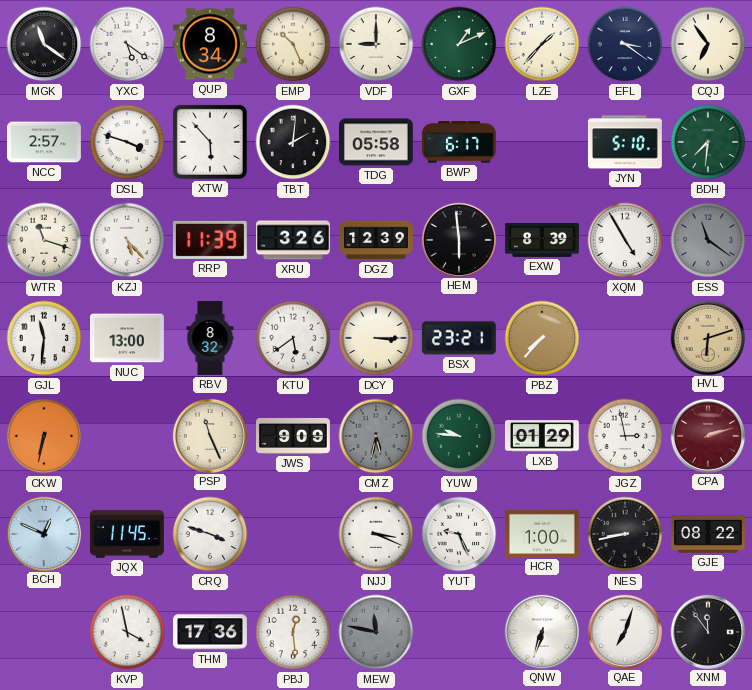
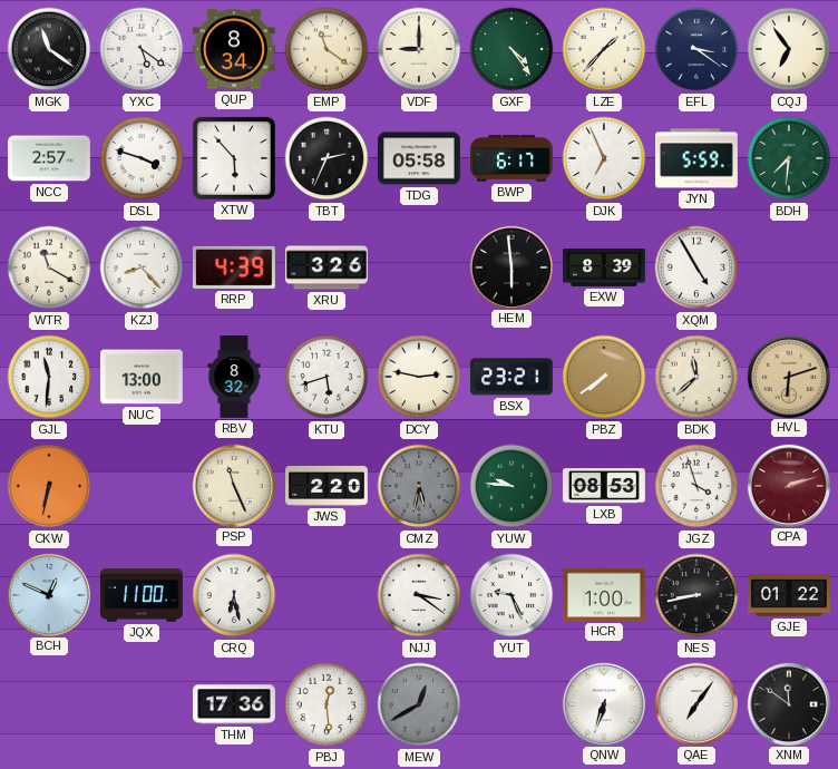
EMP: 10:26 -> 11:21 (327, 49)
GXF: 1:11 -> 4:24 (511, 49)
TBT: 2:01 -> 2:34 (327, 158)
DJK: none -> 6:56 (604, 158)
JYN: 5:10 -> 5:59 (696, 158)
WTR: 11:18 -> 11:20 (49, 267)
KZJ: 5:23 -> 8:23 (142, 267)
RRP: 11:39 -> 4:39 (234, 267)
DGZ: 12:39 -> none (377, 240)
ESS: 11:21 -> none (708, 240)
KTU: 5:39 -> 5:42 (327, 377)
DCY: 3:15 -> 2:47 (419, 377)
PBZ: 7:37 -> 7:39 (604, 377)
BDK: none -> 11:38 (696, 377)
JWS: 9:09 -> 2:20 (328, 486)
LXB: 01:29 -> 08:53 (604, 486)
JGZ: 2:58 -> 3:57 (696, 486)
JQX: 11:45 -> 11:00 (142, 595)
CRQ: 3:48 -> 6:28 (234, 595)
NJJ: 3:19 -> 3:21 (419, 595)
GJE: 08:22 -> 01:22 (789, 595)
KVP: 3:58 -> none (127, 632)
MEW: 11:47 -> 12:40 (419, 704)
QAE: 7:03 -> 7:06 (695, 703)
XNM: 11:54 -> 11:51 (788, 703)
